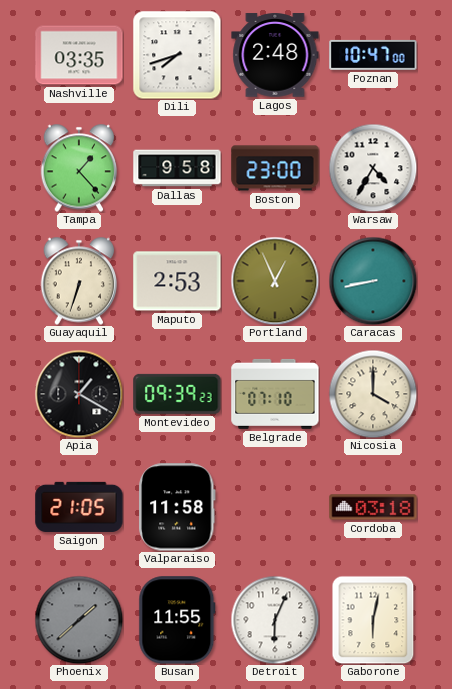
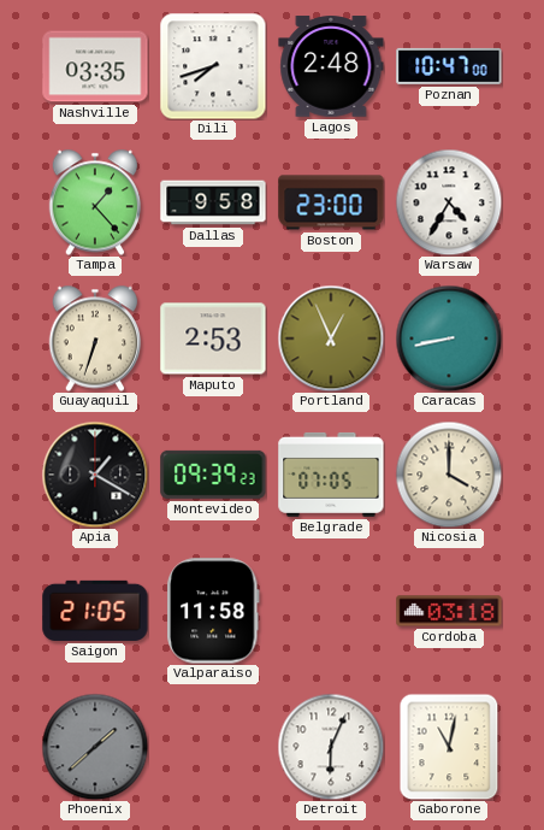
Belgrade: 07:10 -> 07:05 (331, 475)
Busan: 11:55 -> none (177, 620)
Gaborone: 6:02 -> 11:02 (449, 747)
